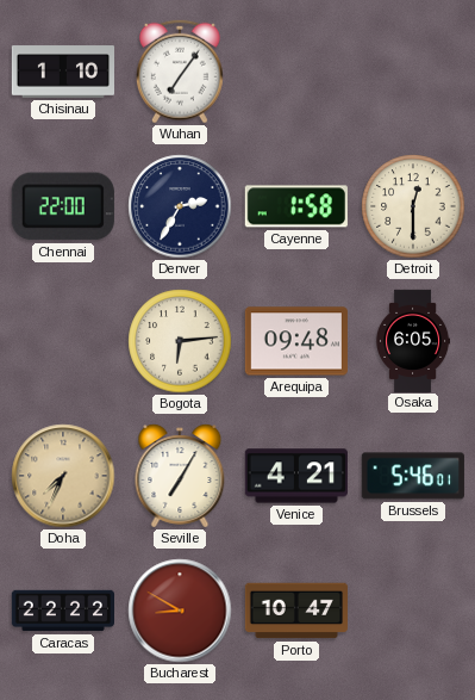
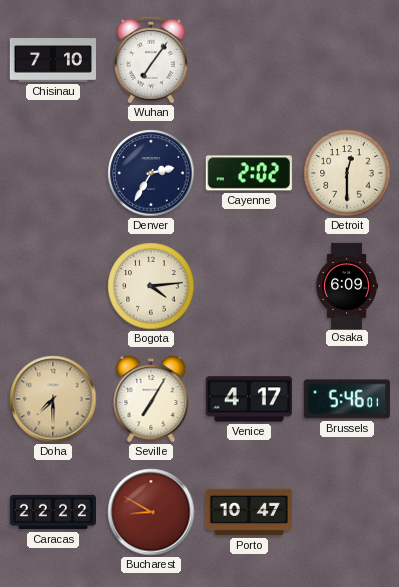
Chisinau: 1:10 -> 7:10 (52, 60)
Chennai: 22:00 -> none (63, 206)
Cayenne: 1:58 -> 2:02 (249, 173)
Bogota: 6:14 -> 4:14 (151, 286)
Arequipa: 09:48 -> none (296, 341)
Osaka: 6:05 -> 6:09 (347, 285)
Doha: 7:34 -> 7:30 (53, 399)
Venice: 4:21 -> 4:17 (249, 399)
